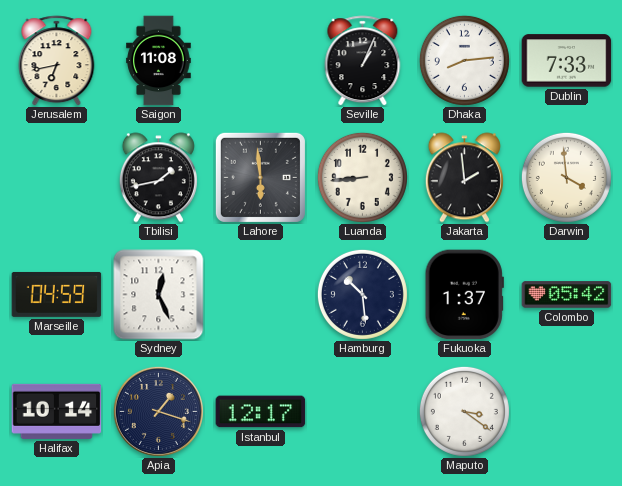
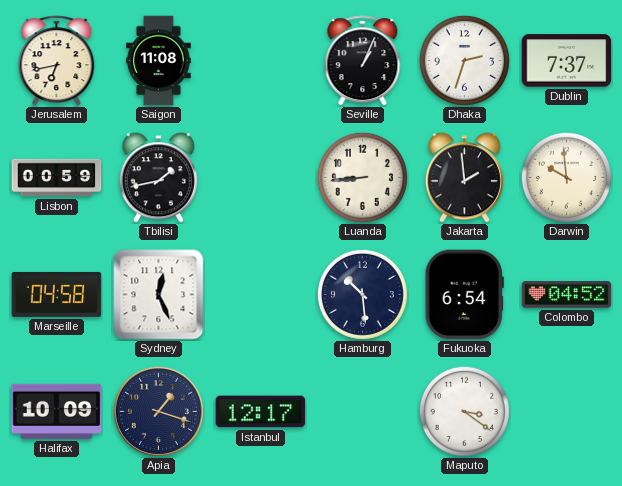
Dhaka: 8:14 -> 2:33 (464, 60)
Dublin: 7:33 -> 7:37 (567, 61)
Lisbon: none -> 00:59 (57, 178)
Lahore: 5:59 -> none (260, 177)
Darwin: 3:59 -> 9:59 (566, 177)
Marseille: 04:59 -> 04:58 (57, 294)
Fukuoka: 1:37 -> 6:54 (464, 295)
Colombo: 05:42 -> 04:52 (567, 295)
Halifax: 10:14 -> 10:09 (57, 411)
